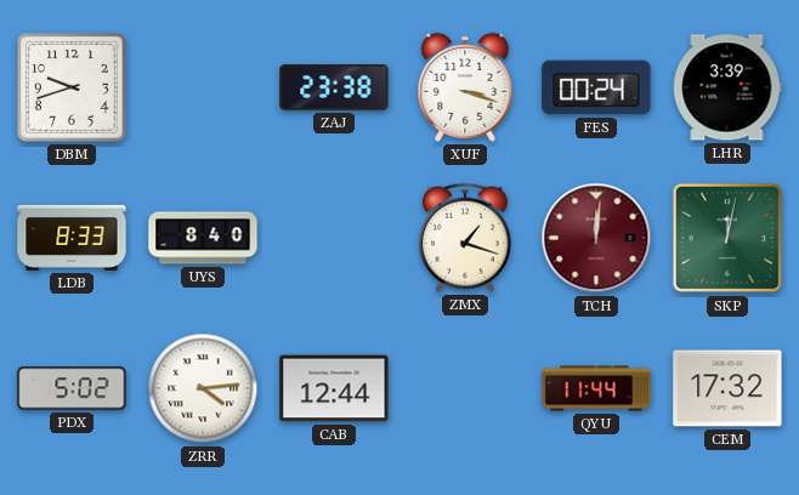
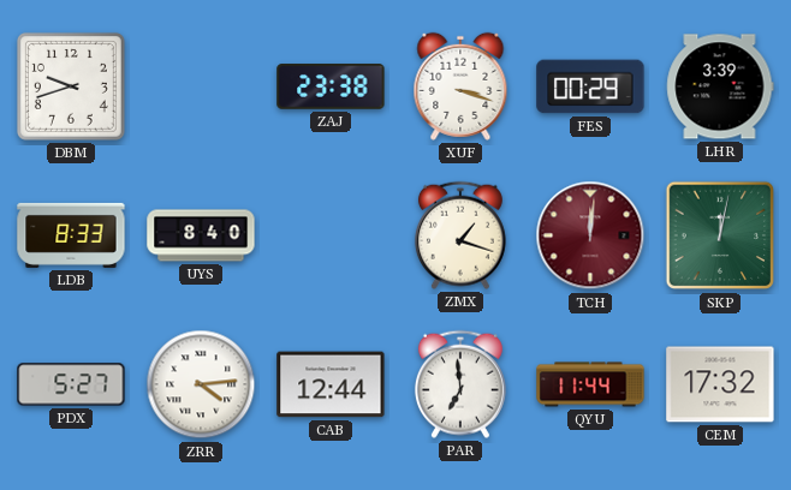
FES: 00:24 -> 00:29 (590, 86)
PDX: 5:02 -> 5:27 (71, 384)
PAR: none -> 6:59 (460, 384)
